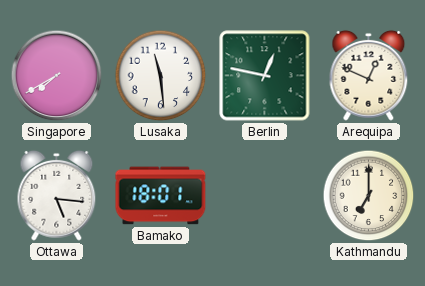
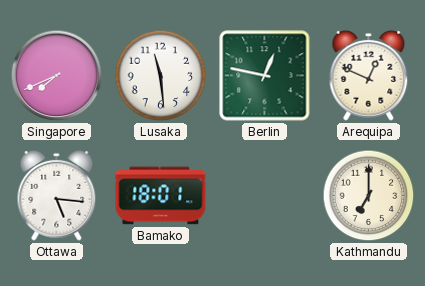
Singapore: 7:40 -> 7:41 (57, 76)
